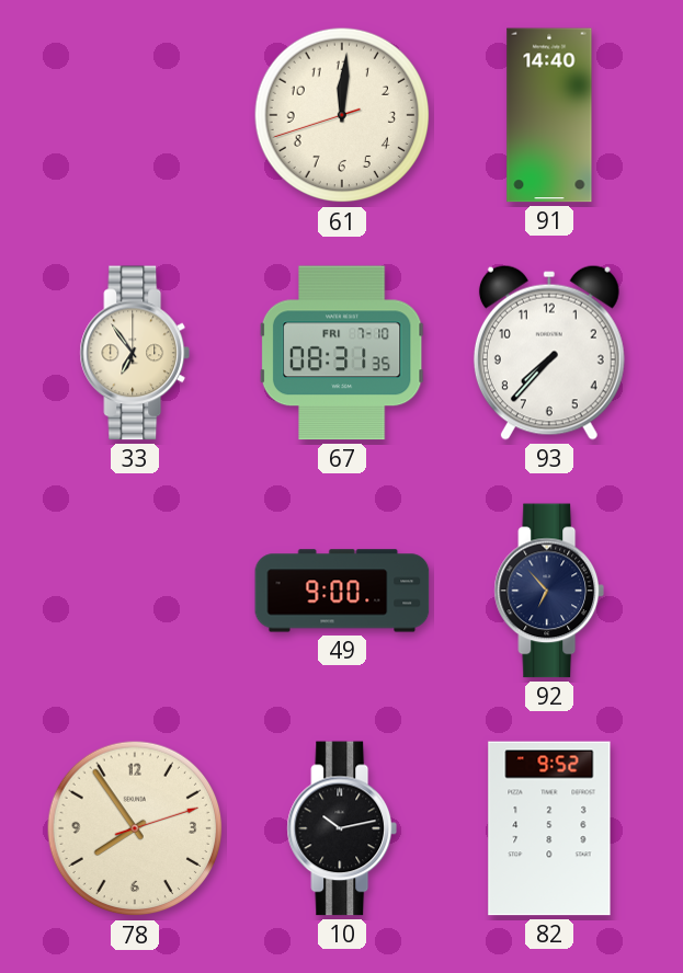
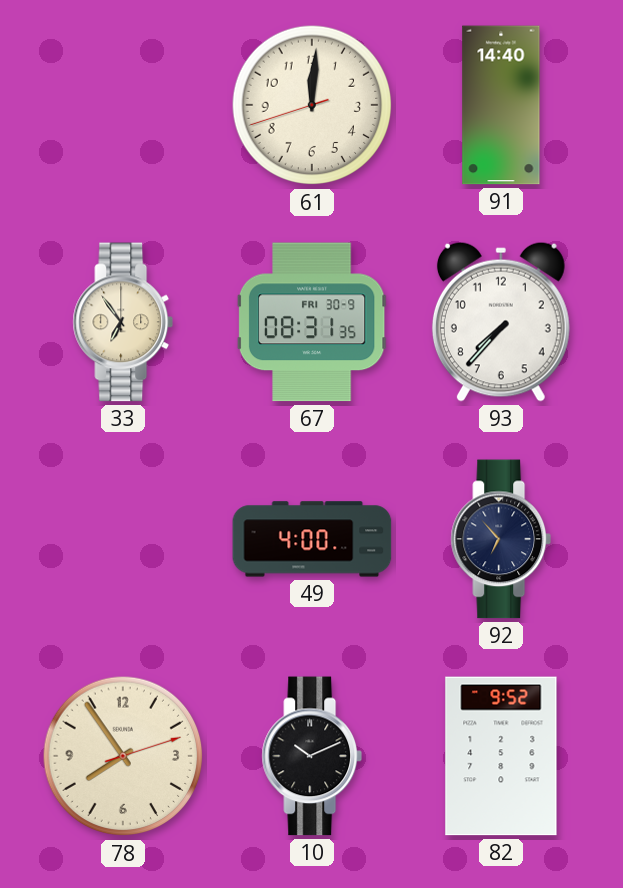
67 date: FRI 7-10 -> FRI 30-9 (312, 322)
49: 9:00 -> 4:00 (312, 539)
10: 10:13 -> 10:11 (312, 756)
